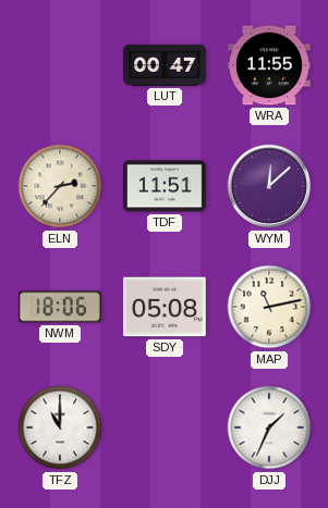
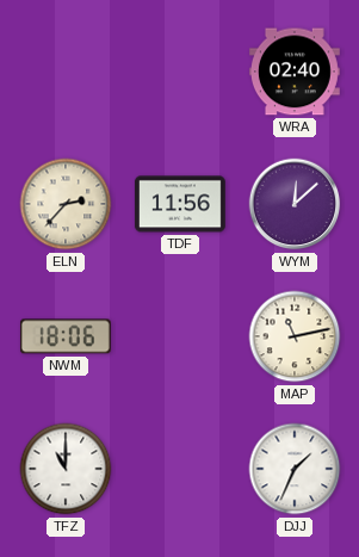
LUT: 00:47 -> none (166, 65)
WRA: 11:55 -> 02:40 (295, 72)
TDF: 11:51 -> 11:56 (180, 204)
SDY: 05:08 -> none (165, 307)
